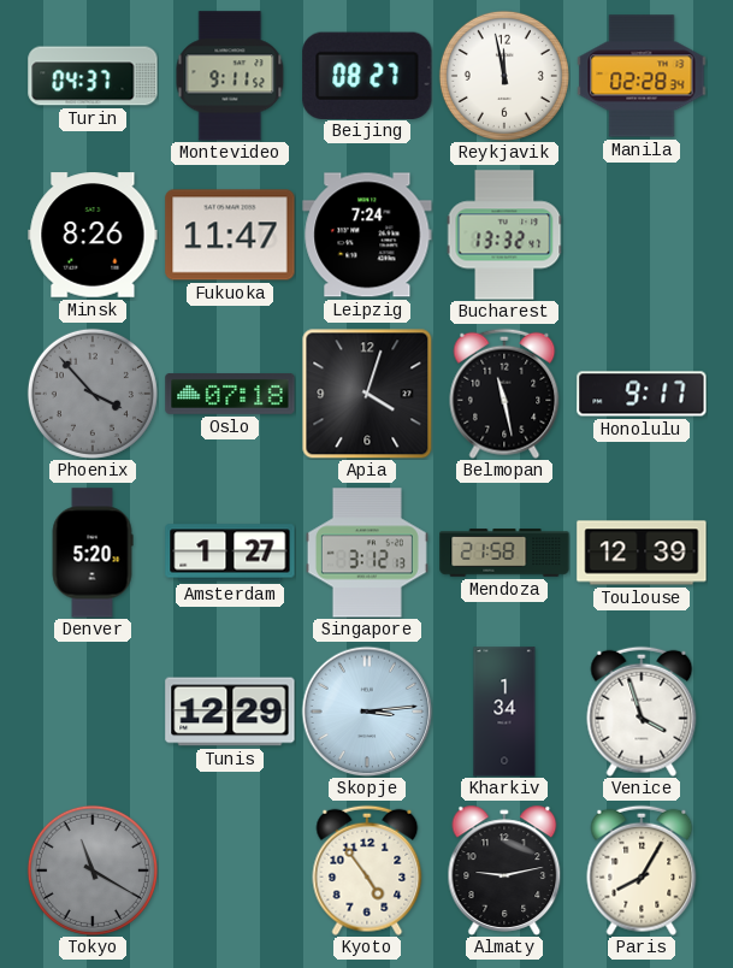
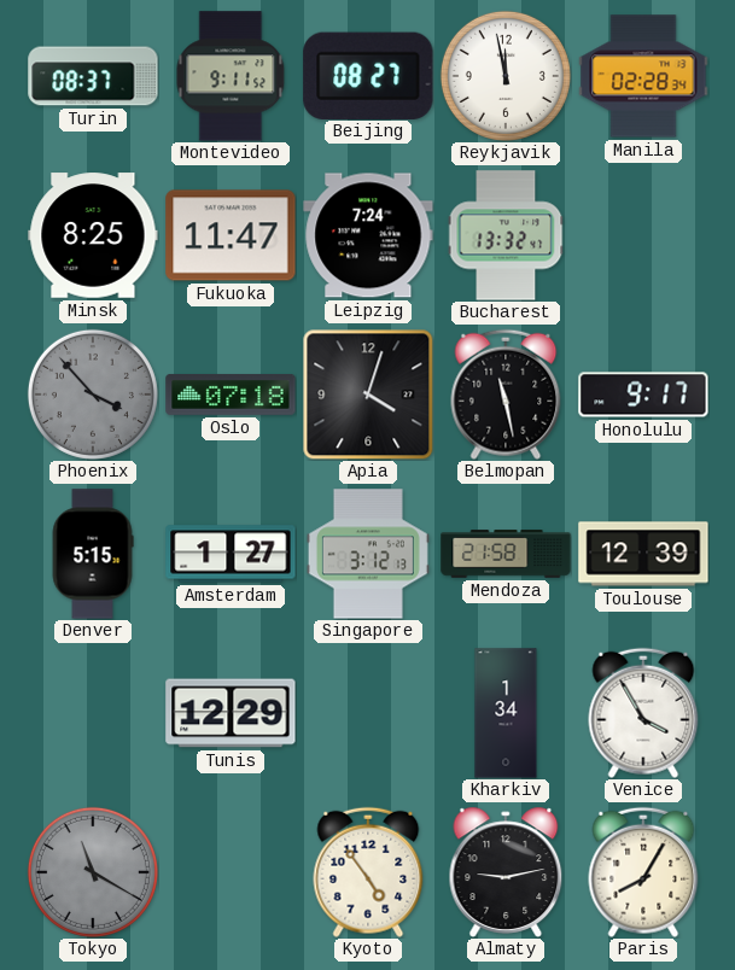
Turin: 04:37 -> 08:37 (93, 76)
Minsk: 8:26 -> 8:25 (93, 235)
Denver: 5:20 -> 5:15 (93, 554)
Skopje: 3:14 -> none (367, 712)
Venice: 3:57 -> 3:55 (643, 713)
